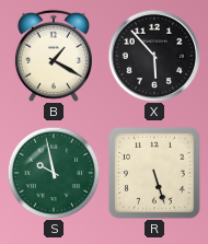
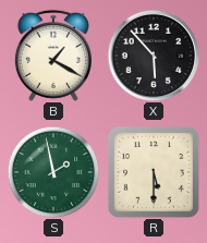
S: 9:58 -> 1:58 (53, 172)
R: 5:27 -> 5:30 (154, 172)
